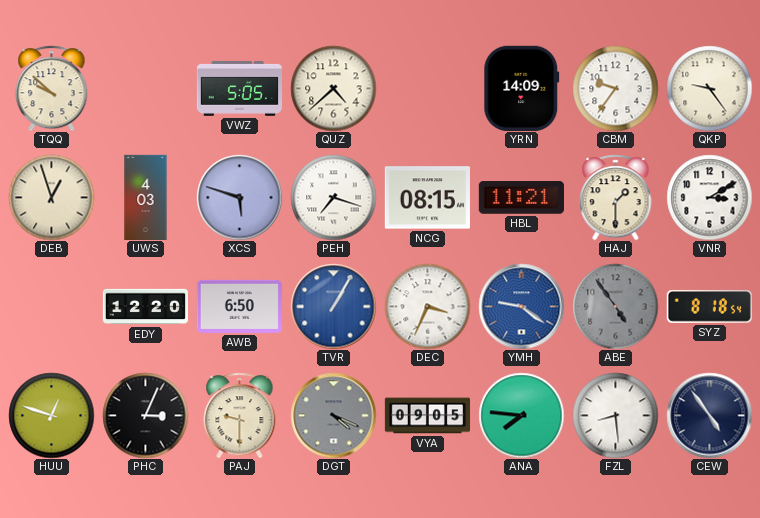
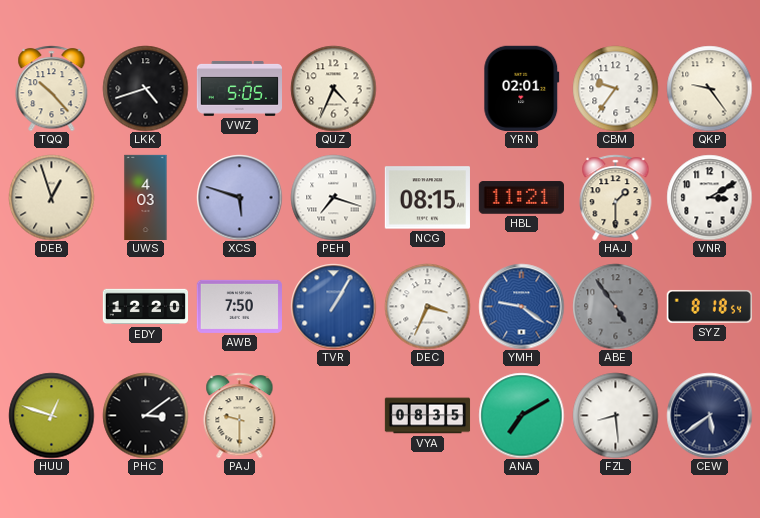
TQQ: 9:52 -> 10:23 (52, 88)
LKK: none -> 4:42 (145, 88)
QUZ: 4:38 -> 4:34 (333, 88)
YRN: 14:09 -> 02:01 (522, 88)
AWB: 6:50 -> 7:50 (239, 306)
PHC: 3:04 -> 3:09 (145, 415)
DGT: 4:19 -> none (333, 415)
VYA: 09:05 -> 08:35 (427, 416)
ANA: 7:46 -> 7:10 (521, 415)
CEW: 4:54 -> 5:39 (709, 415)
